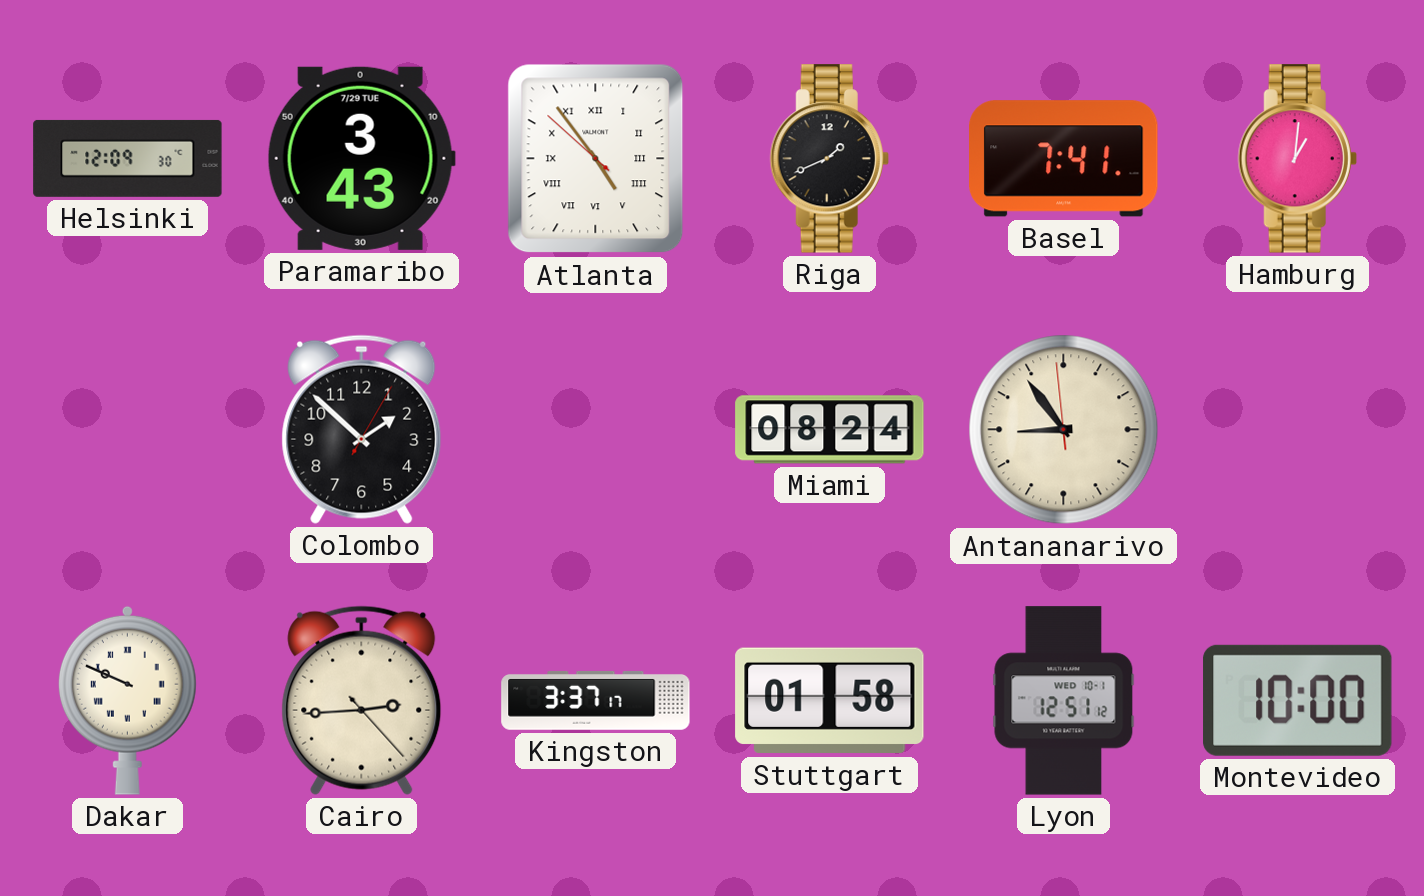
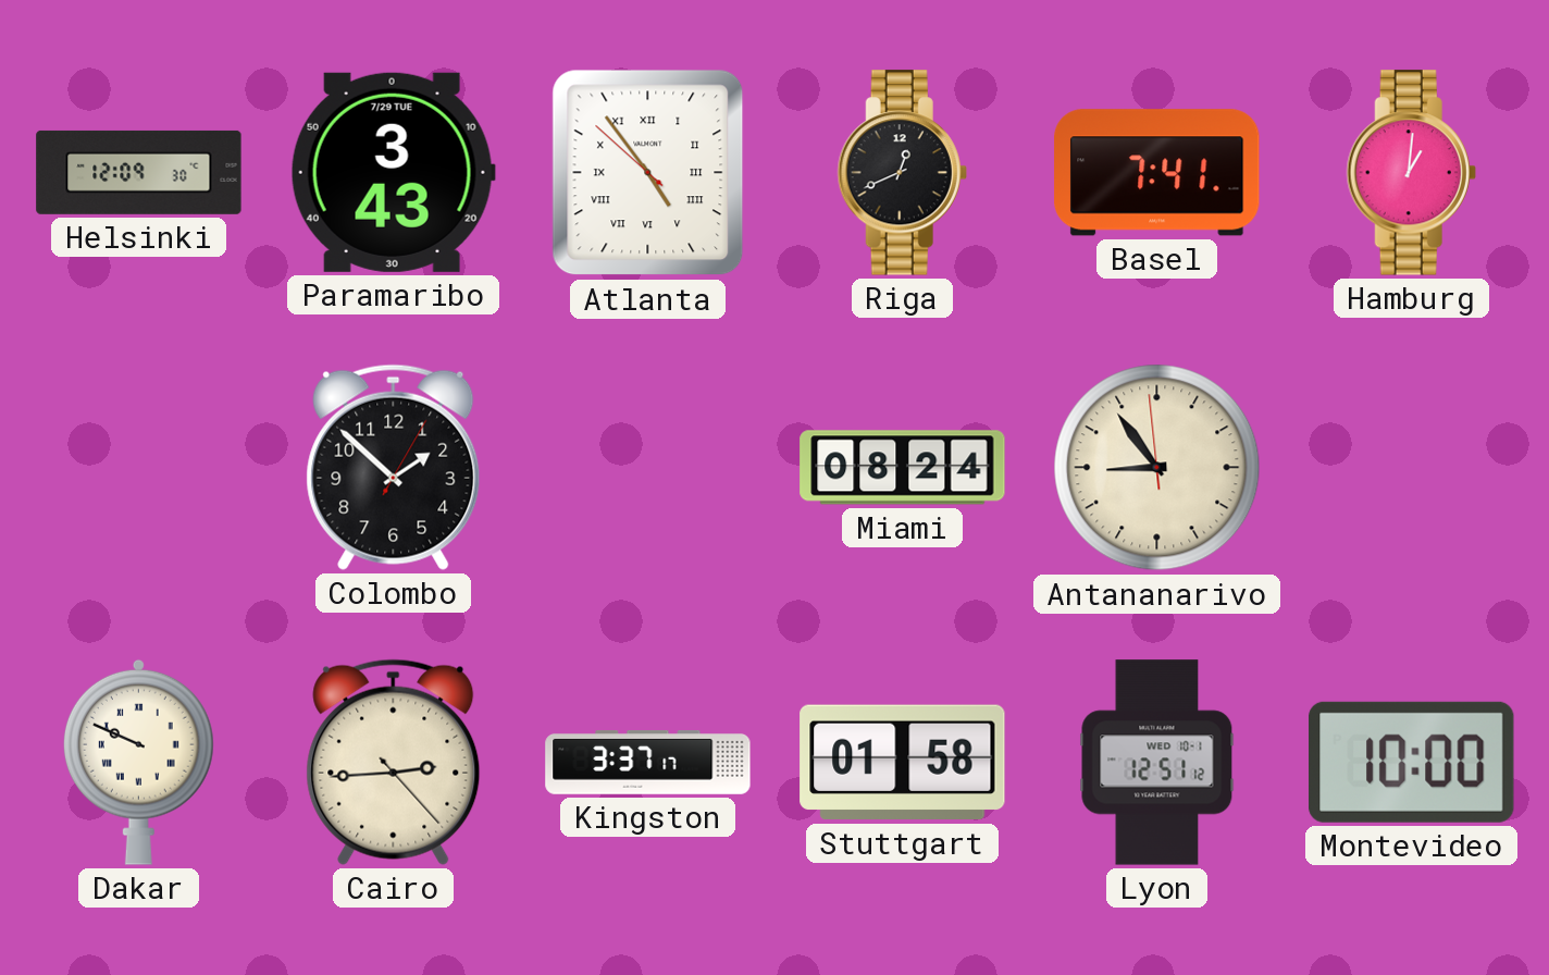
Riga: 1:41 -> 12:41 (902, 173)
